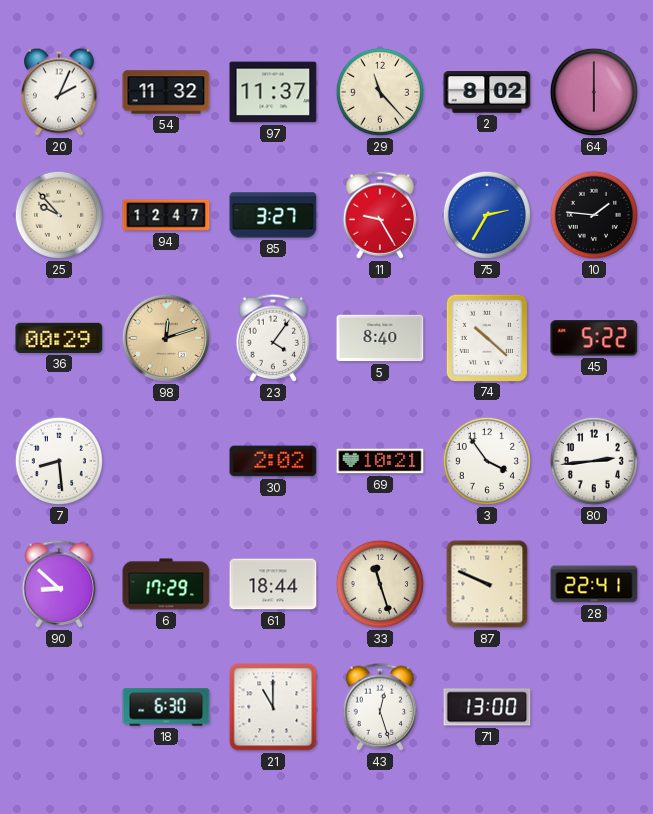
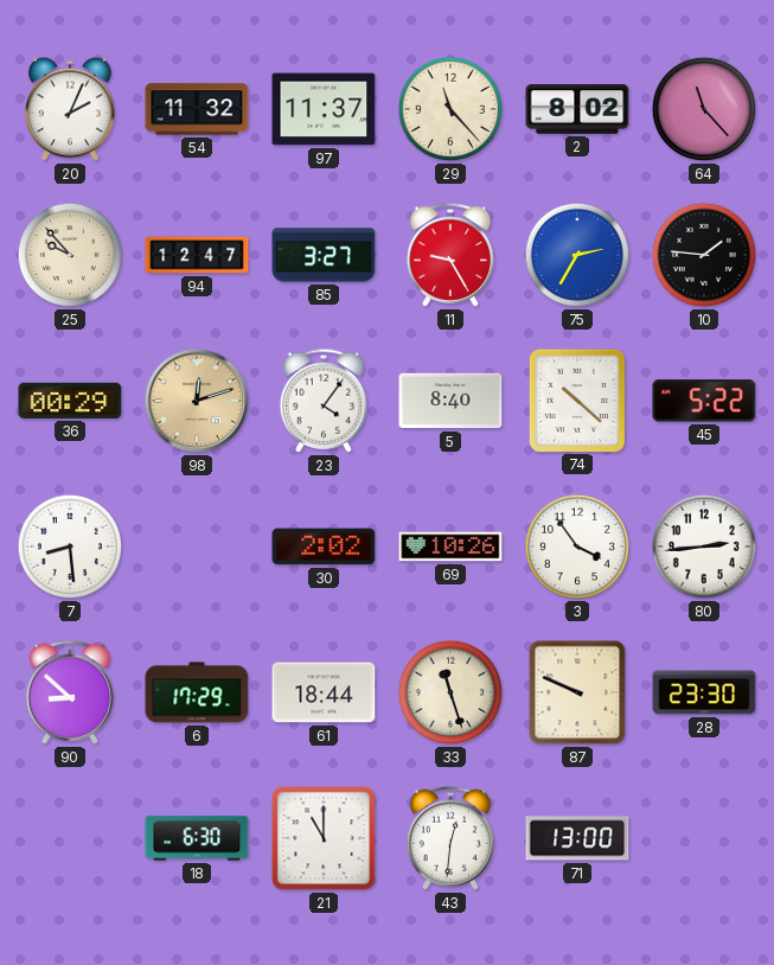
64: 6:00 -> 11:23 (704, 109)
69: 10:21 -> 10:26 (450, 547)
28: 22:41 -> 23:30 (704, 692)
43: 12:27 -> 12:31 (450, 838)
